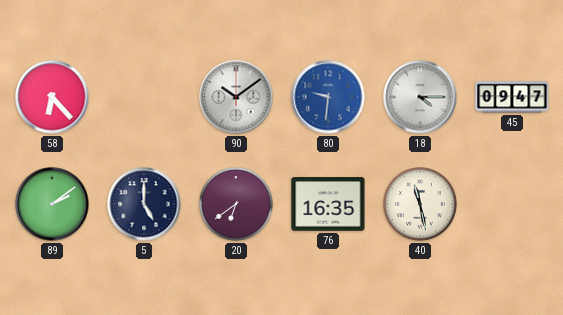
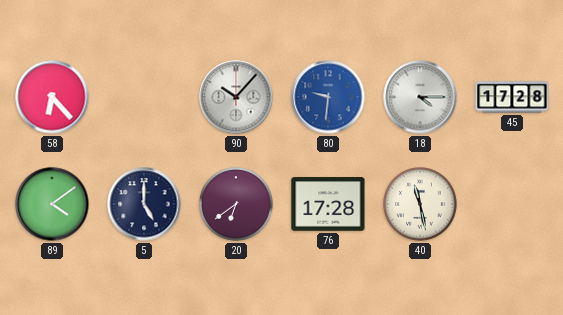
90: 10:09 -> 10:07 (236, 97)
45: 09:47 -> 17:28 (512, 97)
89: 2:09 -> 4:09 (52, 204)
76: 16:35 -> 17:28 (328, 204)
